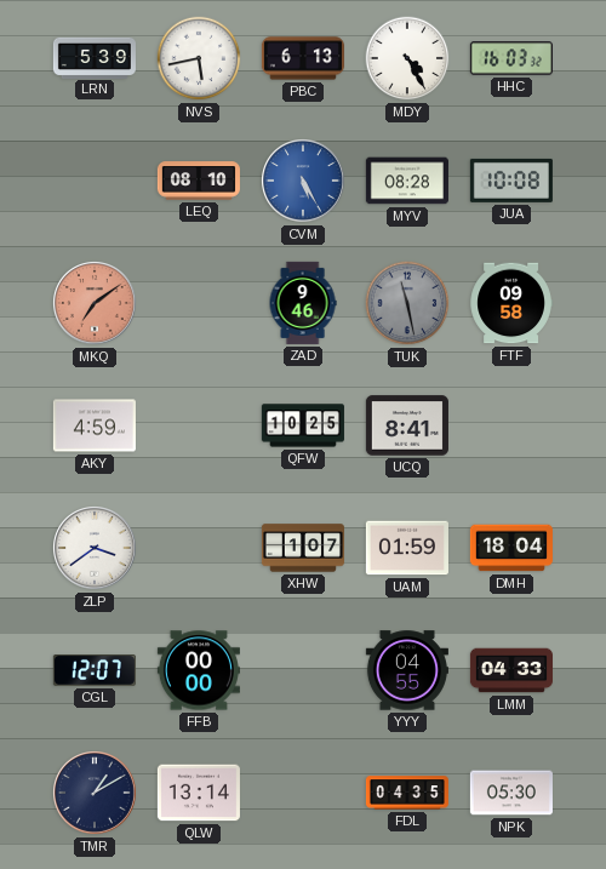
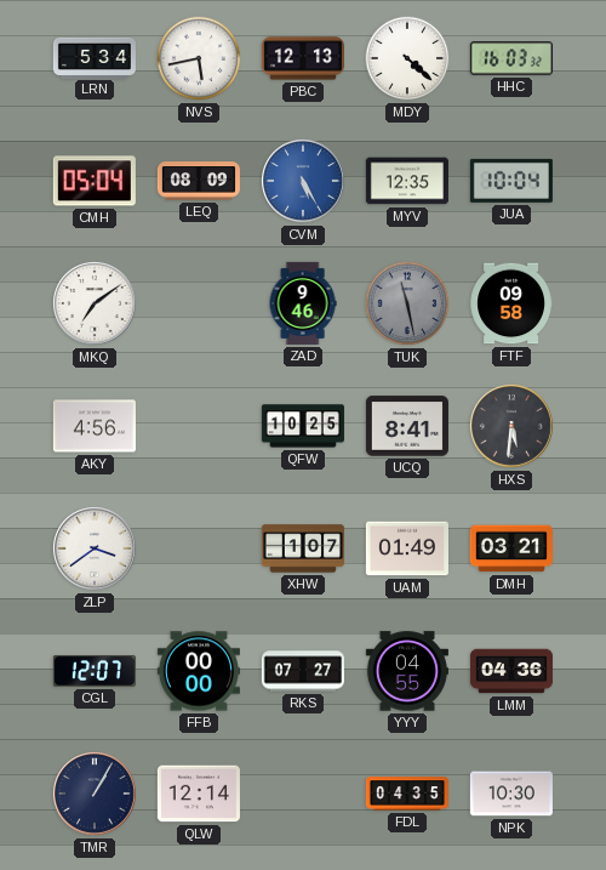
LRN: 5:39 -> 5:34 (95, 57)
PBC: 6:13 -> 12:13 (303, 58)
MDY: 4:25 -> 4:22 (407, 58)
CMH: none -> 05:04 (95, 181)
LEQ: 08:10 -> 08:09 (199, 181)
MYV: 08:28 -> 12:35 (407, 181)
JUA: 10:08 -> 10:04 (511, 181)
MKQ dial: salmon -> white (96, 305)
AKY: 4:59 -> 4:56 (95, 426)
HXS: none -> 5:31 (513, 427)
UAM: 01:59 -> 01:49 (407, 548)
DMH: 18:04 -> 03:21 (511, 548)
RKS: none -> 07:27 (303, 671)
LMM: 04:33 -> 04:36 (510, 671)
TMR: 1:10 -> 1:05 (96, 795)
QLW: 13:14 -> 12:14 (199, 794)
NPK: 05:30 -> 10:30 (511, 794)
